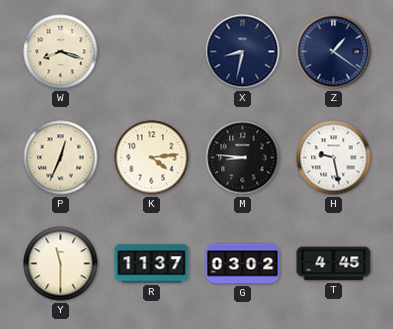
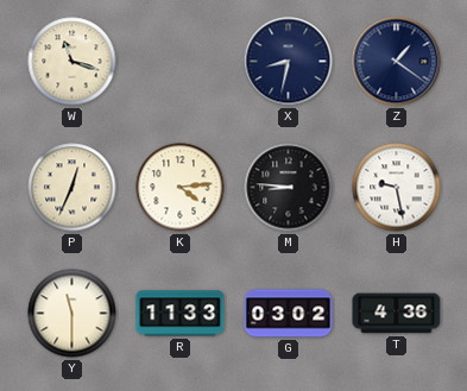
W: 8:18 -> 11:18 (72, 62)
R: 11:37 -> 11:33 (181, 314)
T: 4:45 -> 4:36 (397, 314)
